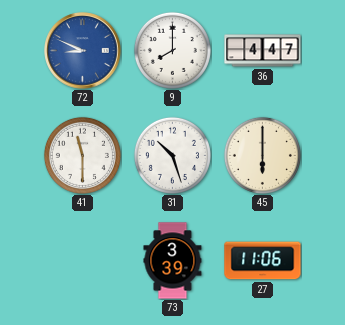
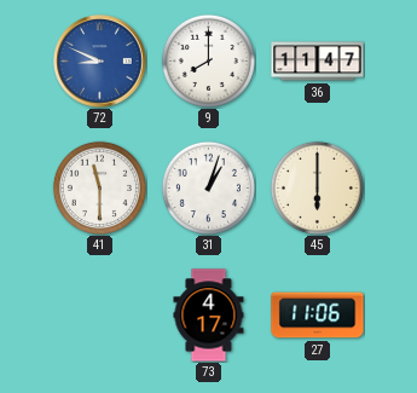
36: 4:47 -> 11:47 (318, 62)
31: 10:27 -> 1:03 (208, 187)
73: 3:39 -> 4:17 (209, 316)
